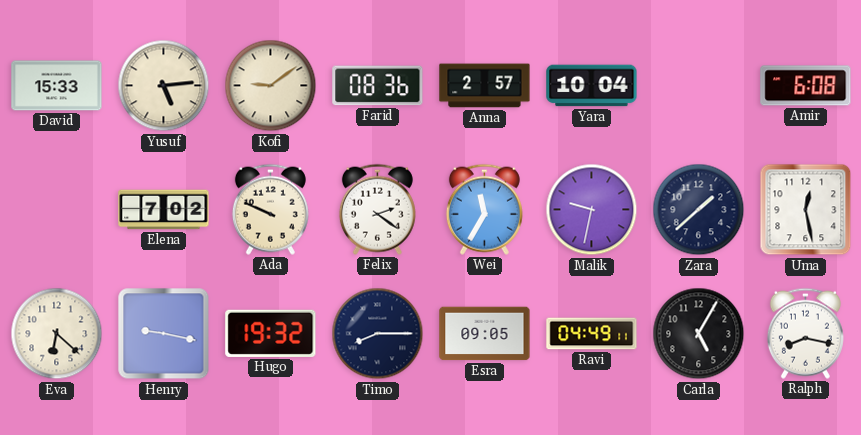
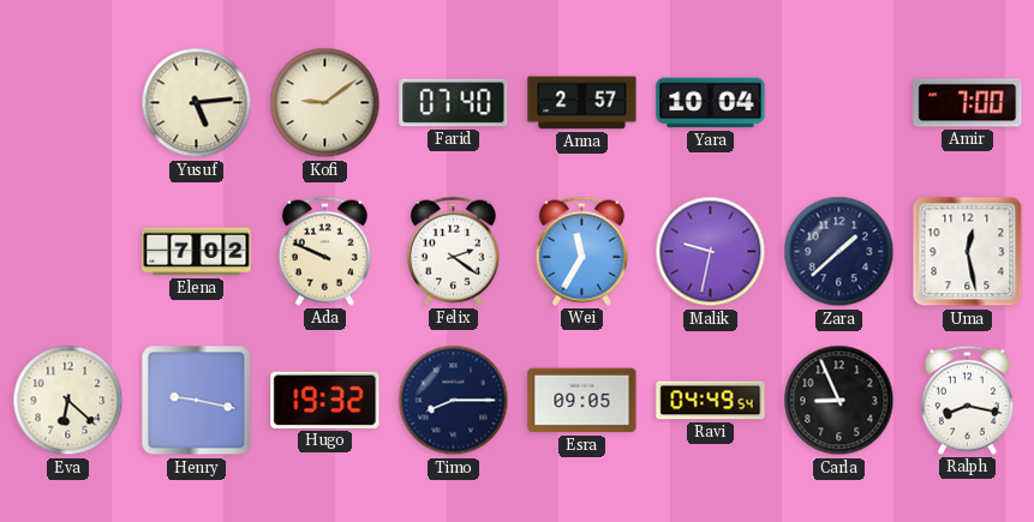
David: 15:33 -> none (57, 86)
Farid: 08:36 -> 07:40 (454, 103)
Amir: 6:08 -> 7:00 (968, 103)
Ravi: 04:49:11 -> 04:49:54 (711, 401)
Carla: 5:05 -> 8:56 (839, 401)
